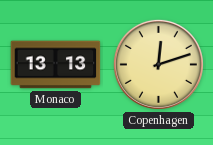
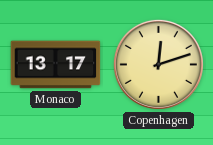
Monaco: 13:13 -> 13:17 (56, 65)
